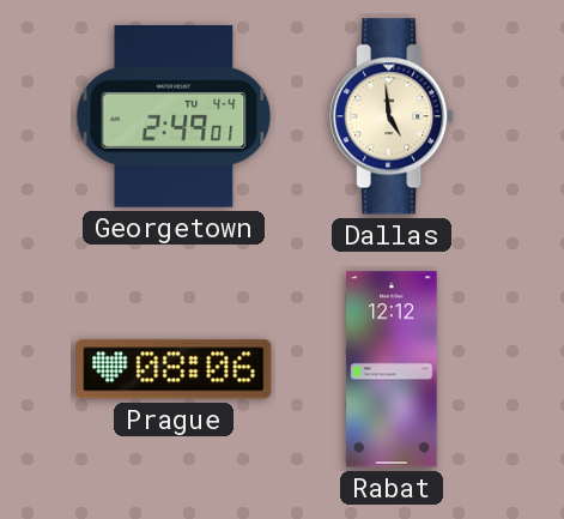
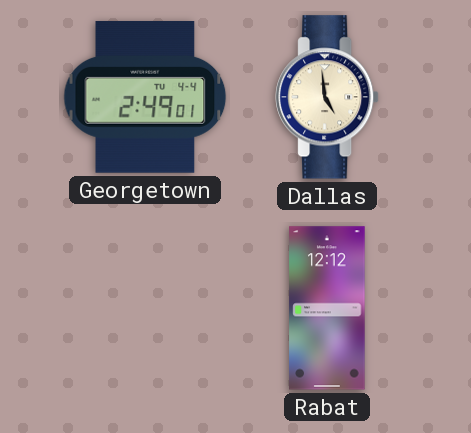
Prague: 08:06 -> none (174, 369)
